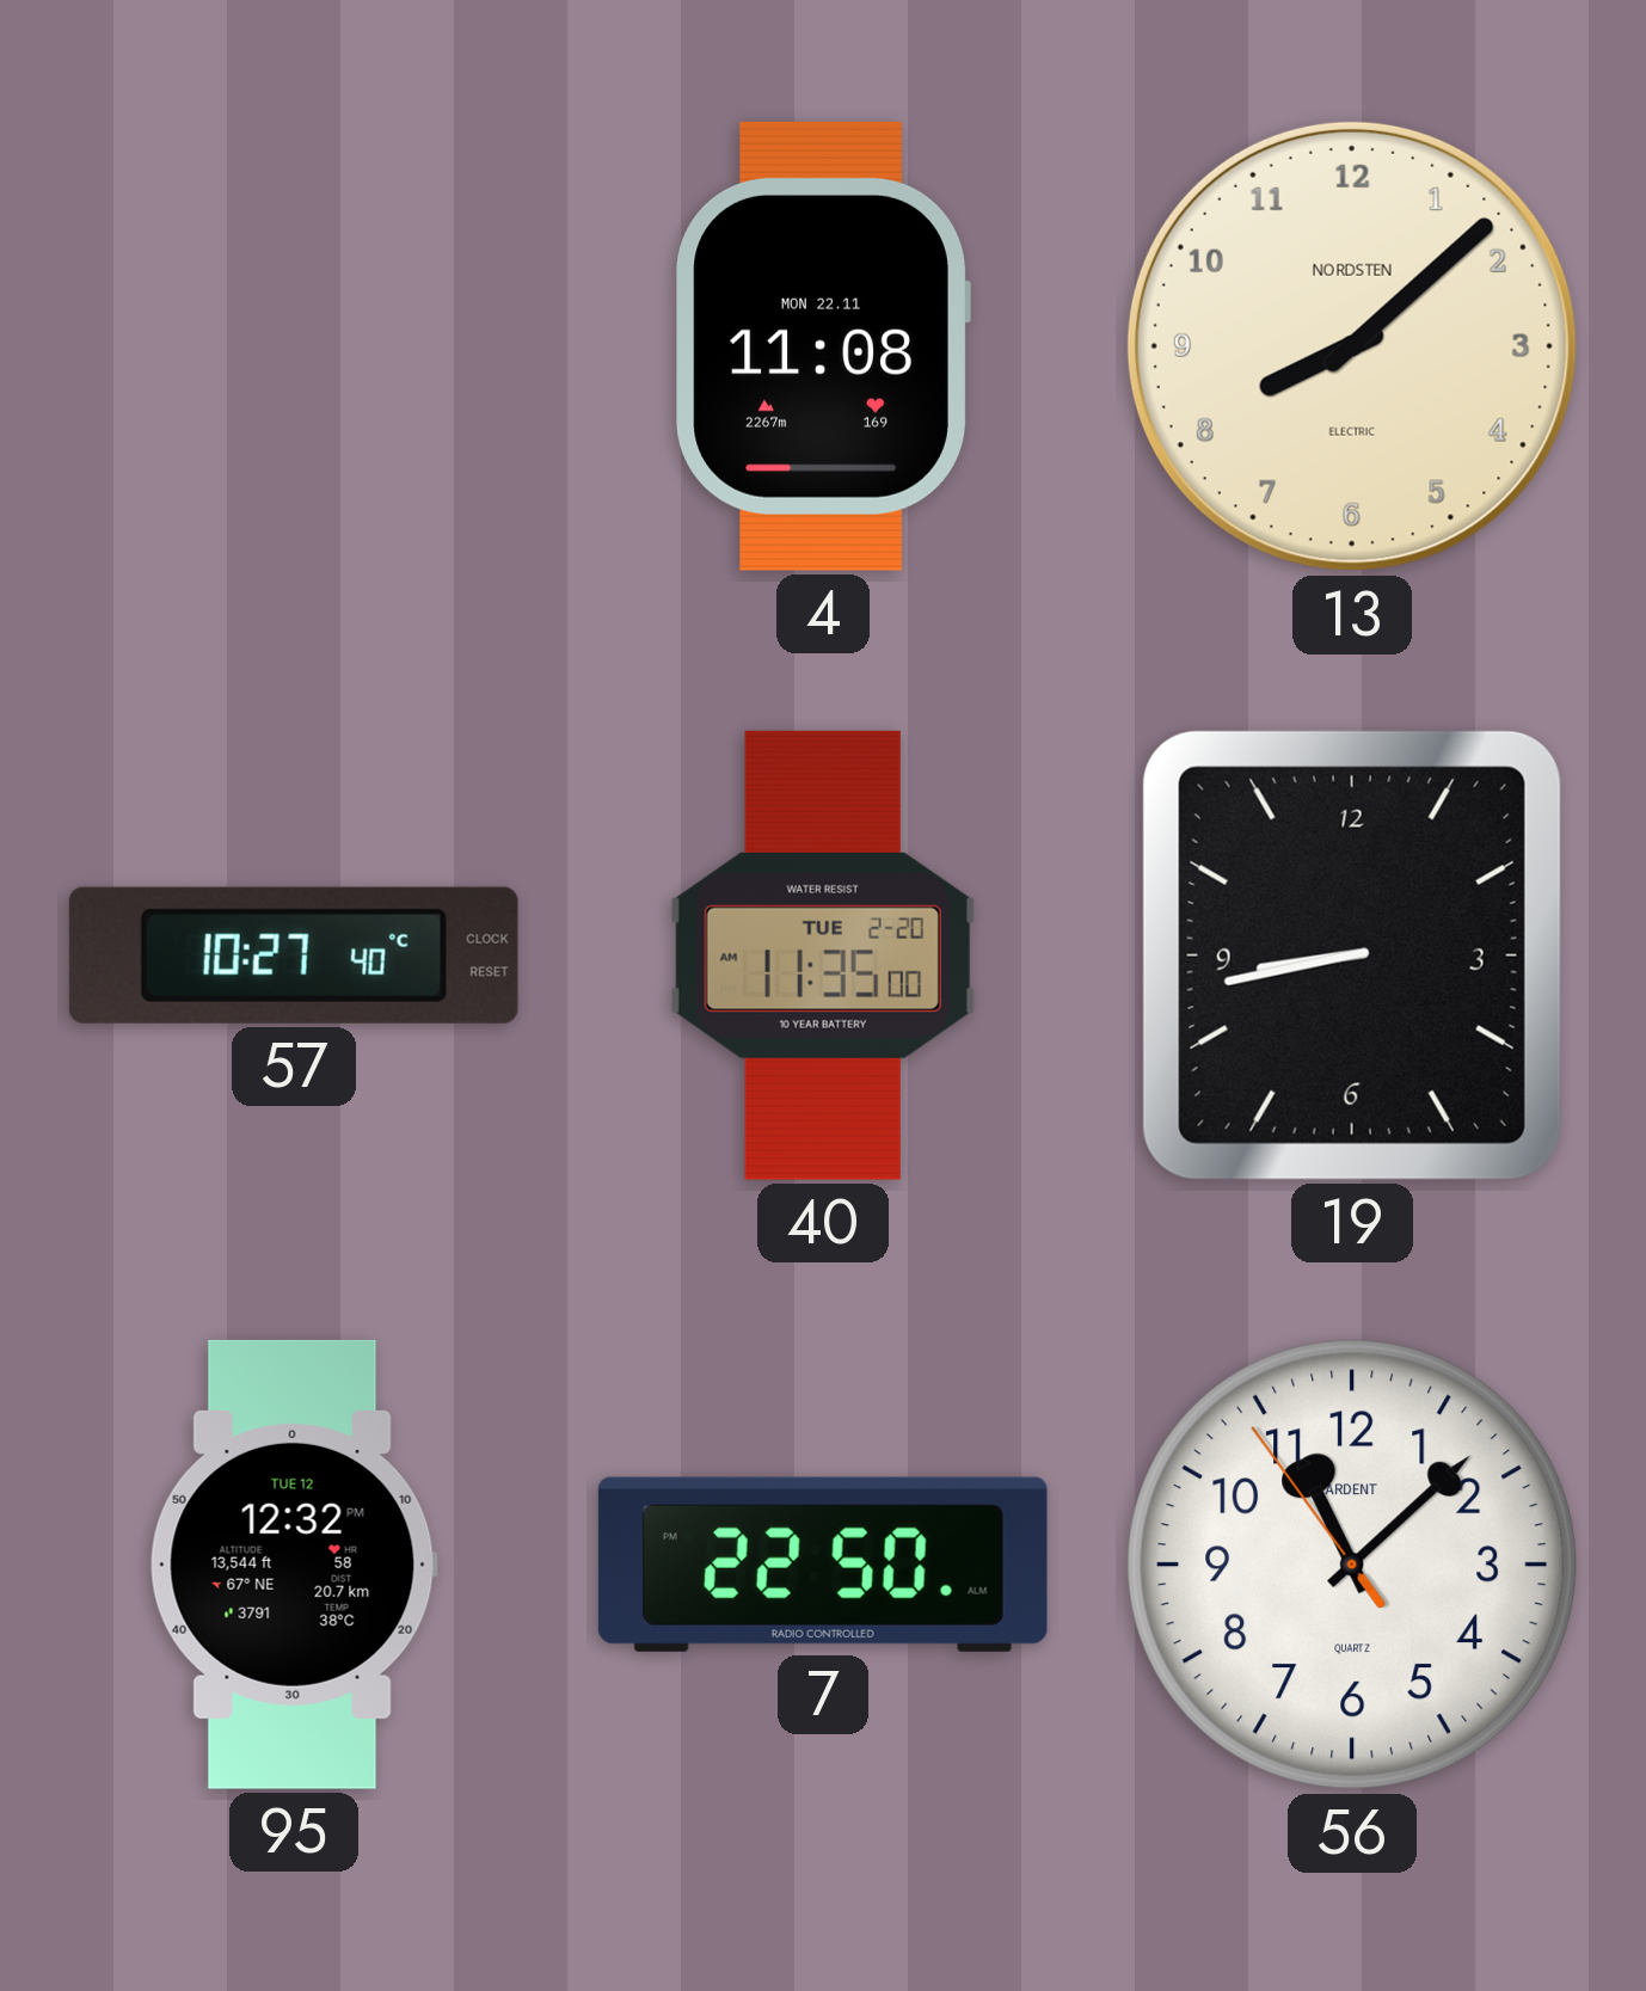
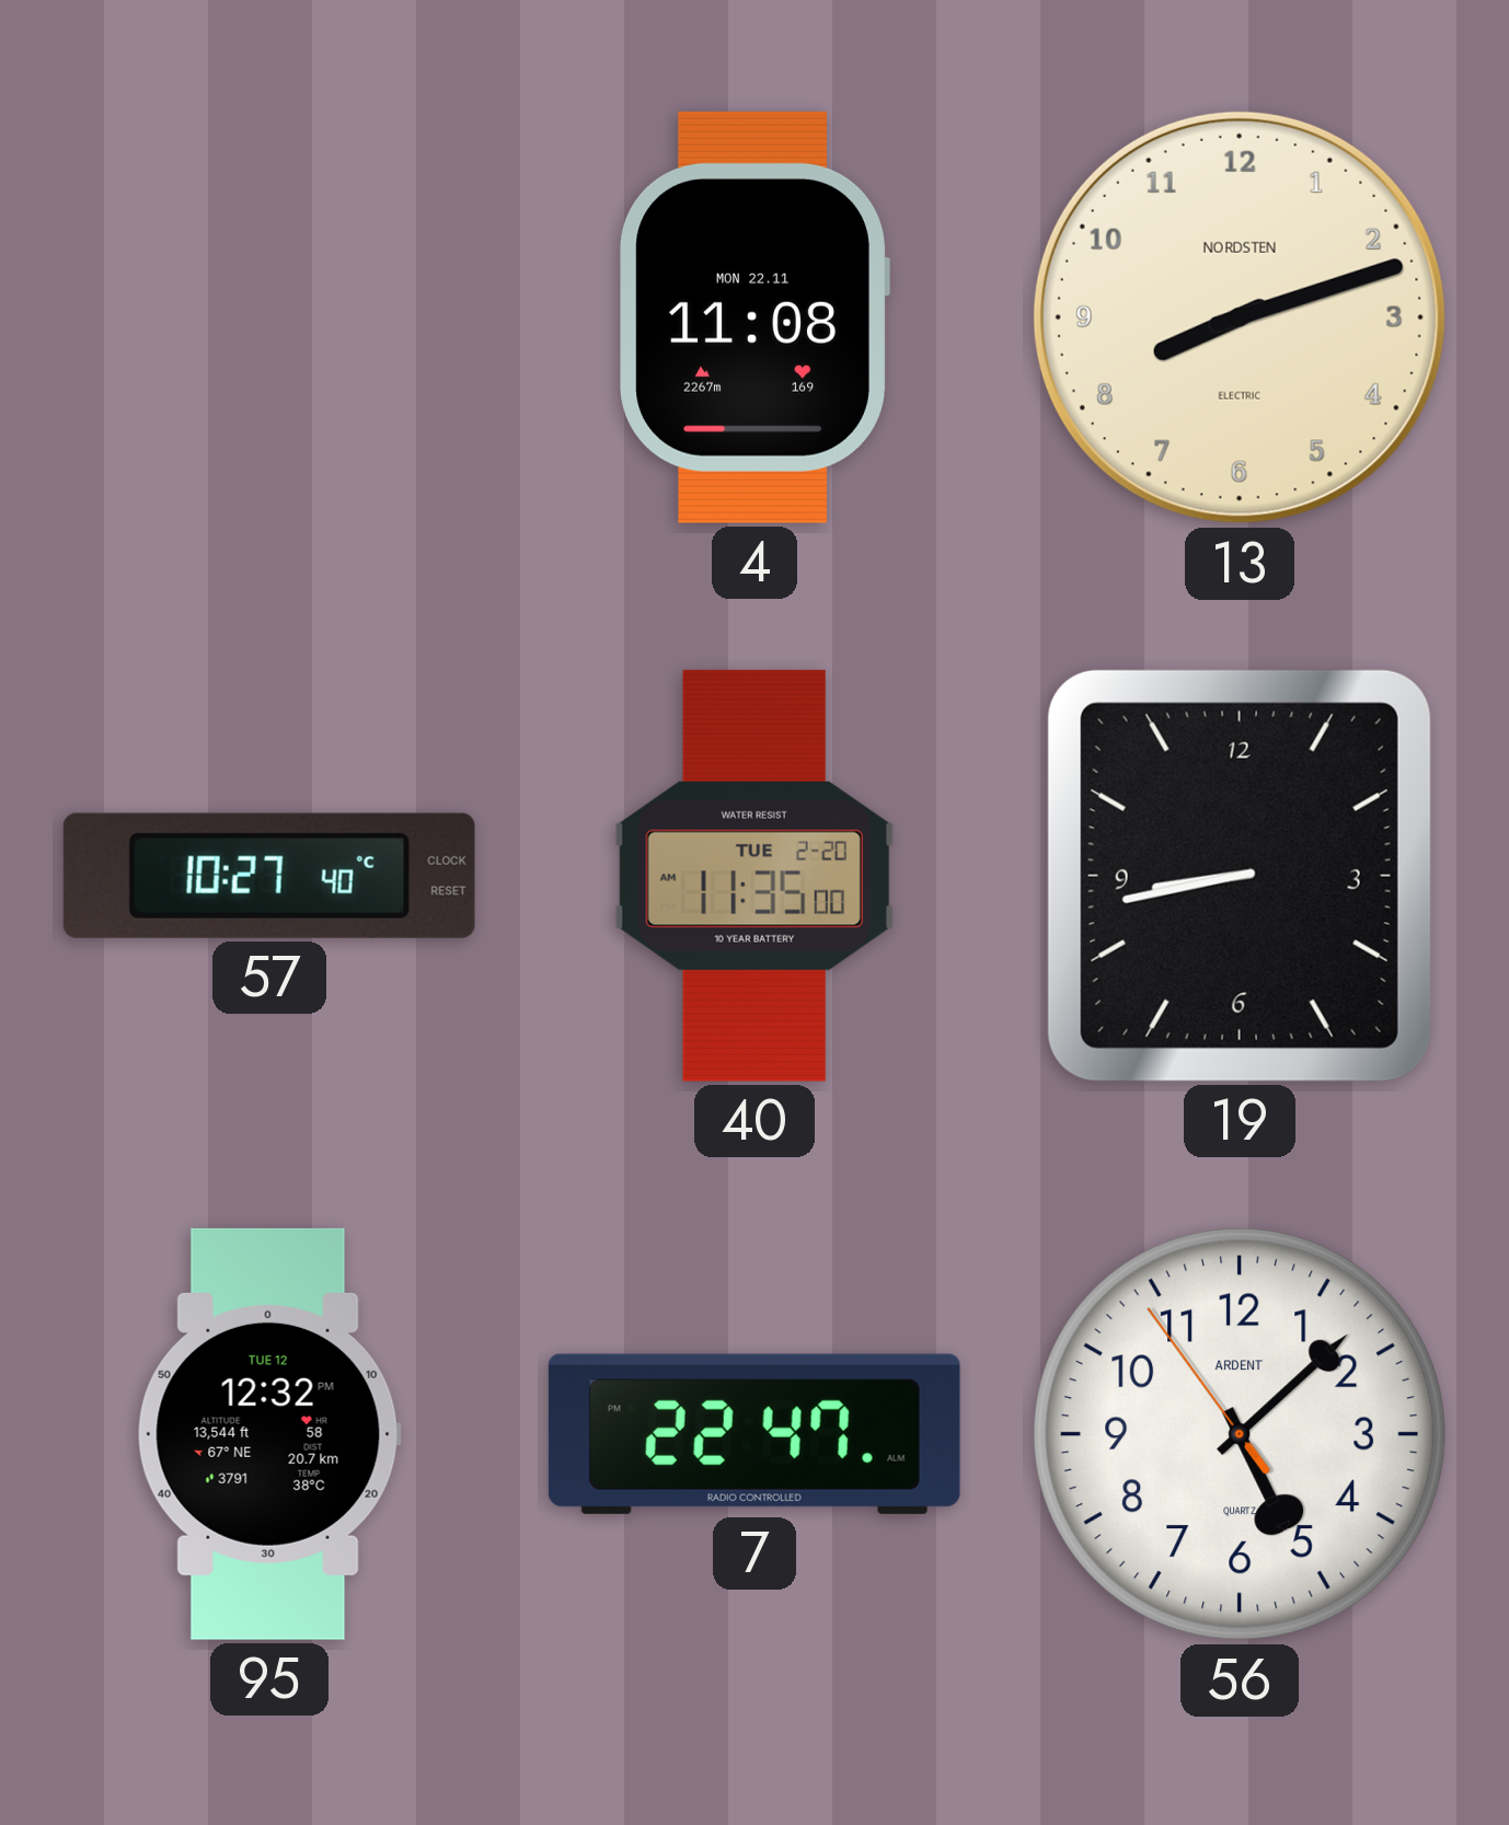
13: 8:08 -> 8:12 (1240, 317)
7: 22:50 -> 22:47 (754, 1434)
56: 11:07 -> 5:07 (1240, 1434)
